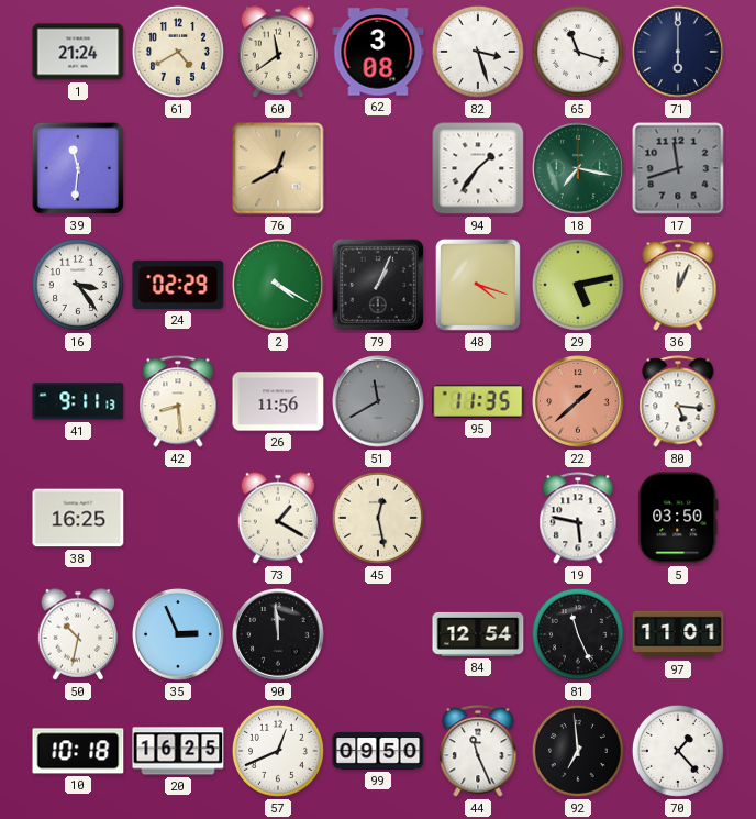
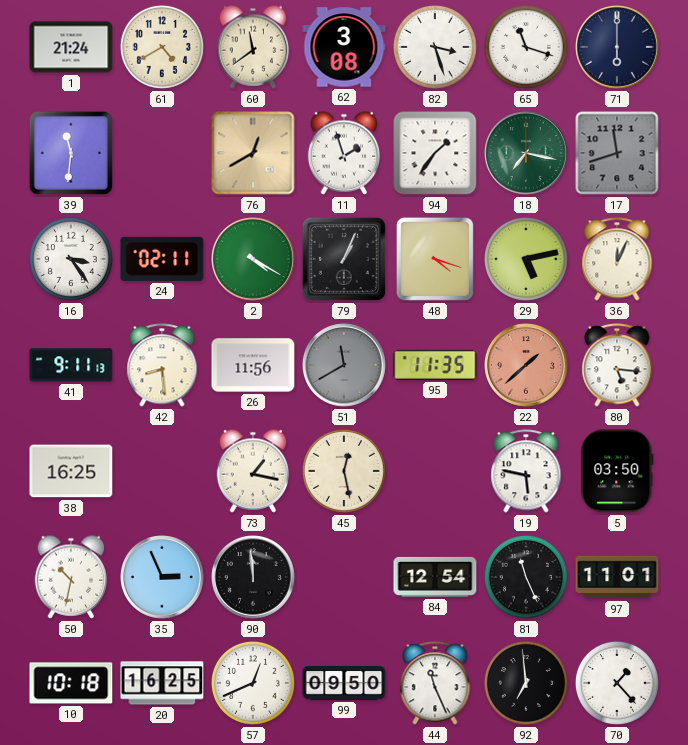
11: none -> 1:57 (344, 153)
24: 02:29 -> 02:11 (162, 259)
73: 1:20 -> 1:17 (253, 471)
